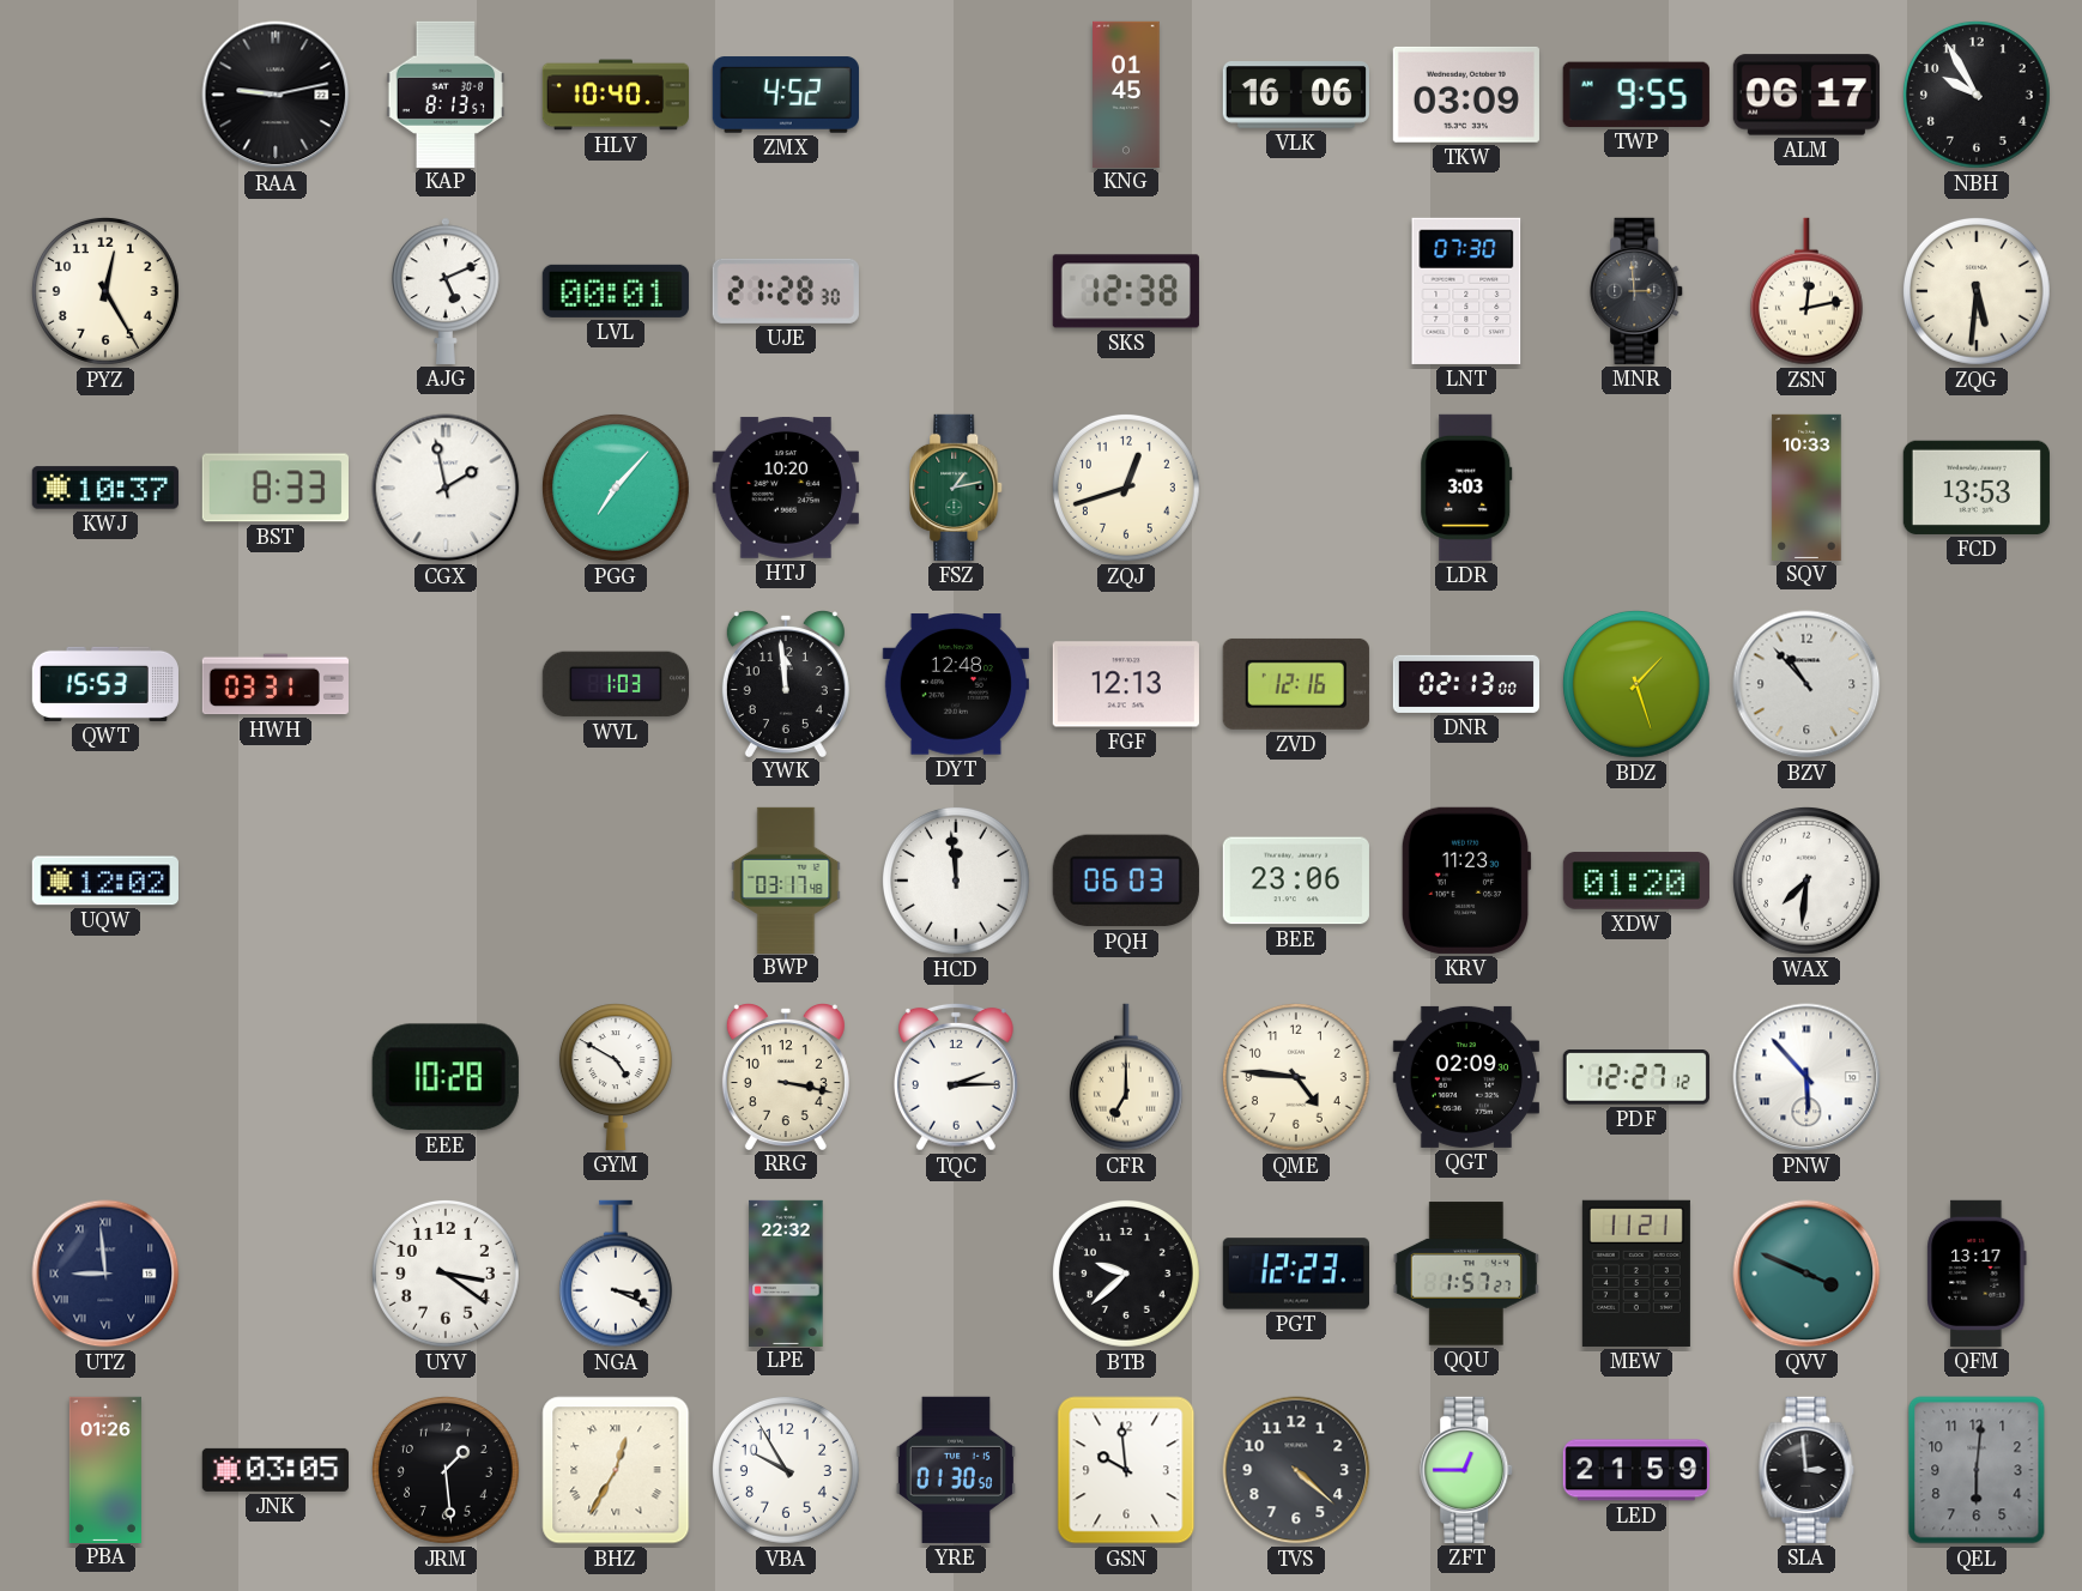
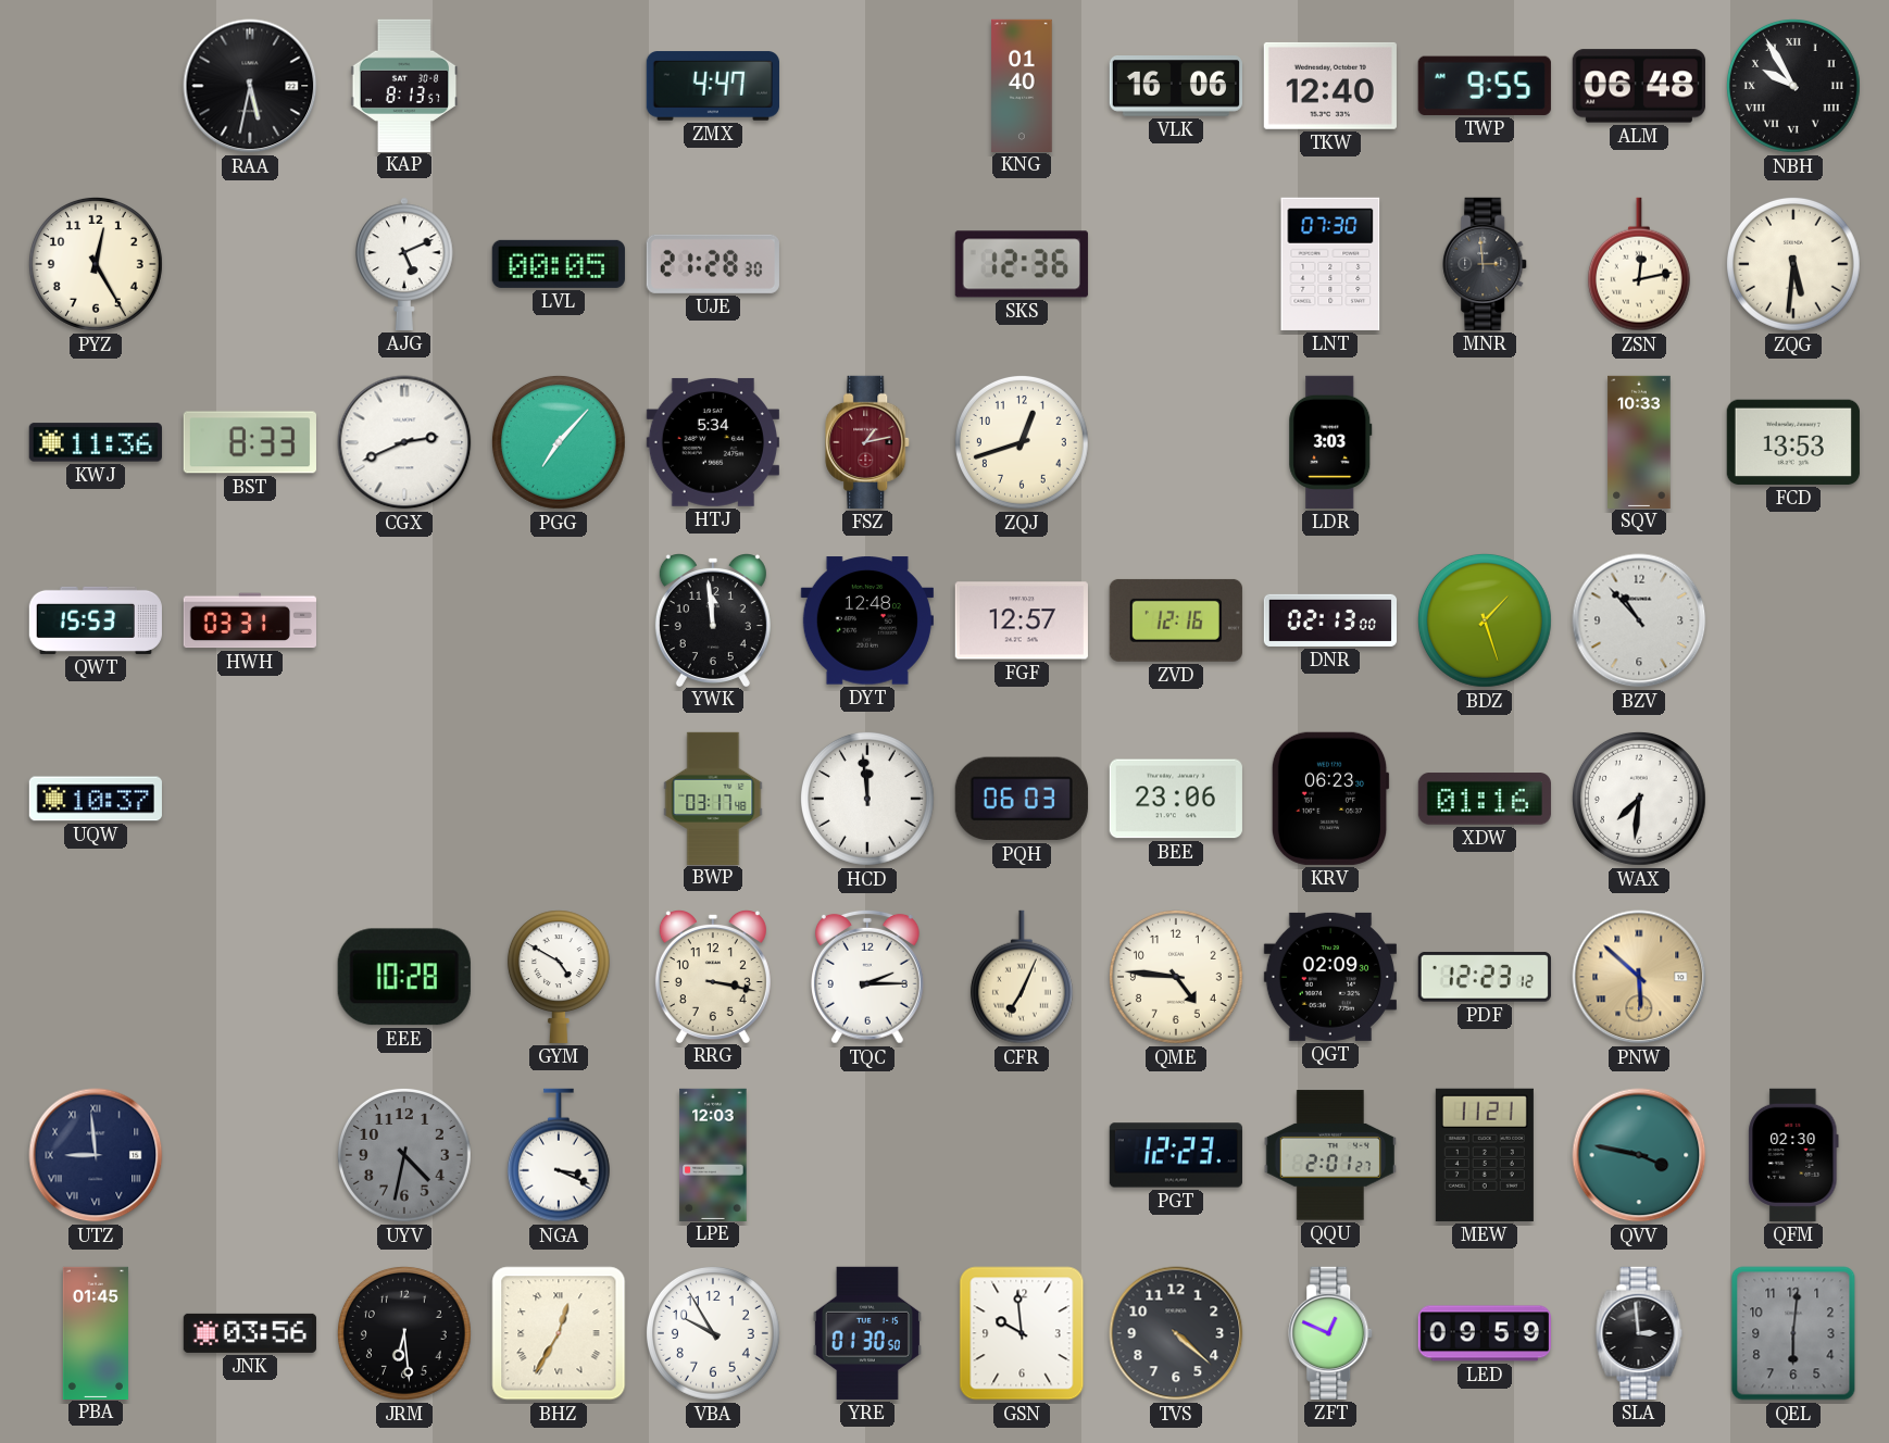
RAA: 9:13 -> 5:32 (250, 86)
HLV: 10:40 -> none (615, 95)
ZMX: 4:52 -> 4:47 (713, 86)
KNG: 01:45 -> 01:40 (1022, 85)
TKW: 03:09 -> 12:40 (1330, 86)
ALM: 06:17 -> 06:48 (1639, 86)
NBH numerals: Arabic -> Roman (1793, 86)
LVL: 00:01 -> 00:05 (559, 264)
SKS: 12:38 -> 12:36 (1022, 264)
KWJ: 10:37 -> 11:36 (96, 442)
CGX: 1:58 -> 2:41 (404, 442)
HTJ: 10:20 -> 5:34 (713, 442)
FSZ dial: green -> burgundy (868, 442)
WVL: 1:03 -> none (616, 684)
FGF: 12:13 -> 12:57 (1022, 620)
UQW: 12:02 -> 10:37 (96, 799)
KRV: 11:23 -> 06:23 (1330, 799)
XDW: 01:20 -> 01:16 (1485, 799)
CFR: 7:00 -> 7:04 (1022, 977)
PDF: 12:27 -> 12:23 (1485, 977)
PNW: 5:53 -> 5:52 (1639, 977)
PNW dial: white -> champagne (1639, 977)
UYV: 3:21 -> 4:32 (404, 1155)
UYV dial: white -> grey (404, 1155)
LPE: 22:32 -> 12:03 (713, 1154)
BTB: 9:38 -> none (1126, 1274)
QQU: 1:57 -> 2:01 (1330, 1155)
QVV: 3:49 -> 3:47 (1639, 1155)
QFM: 13:17 -> 02:30 (1793, 1155)
PBA: 01:26 -> 01:45 (96, 1332)
JNK: 03:05 -> 03:56 (250, 1333)
JRM: 1:29 -> 6:29 (404, 1333)
ZFT: 12:45 -> 12:49 (1331, 1333)
LED: 21:59 -> 09:59 (1485, 1333)
